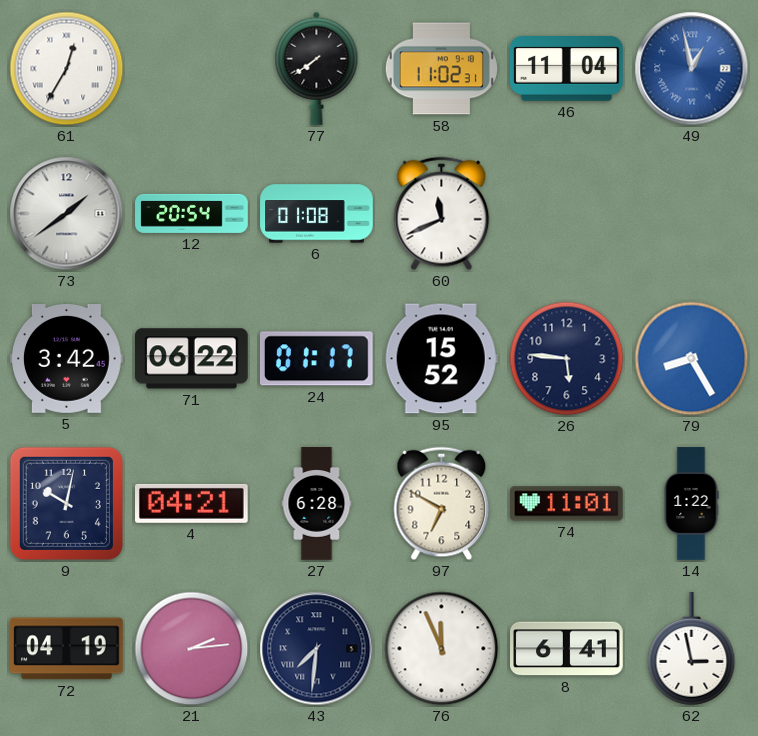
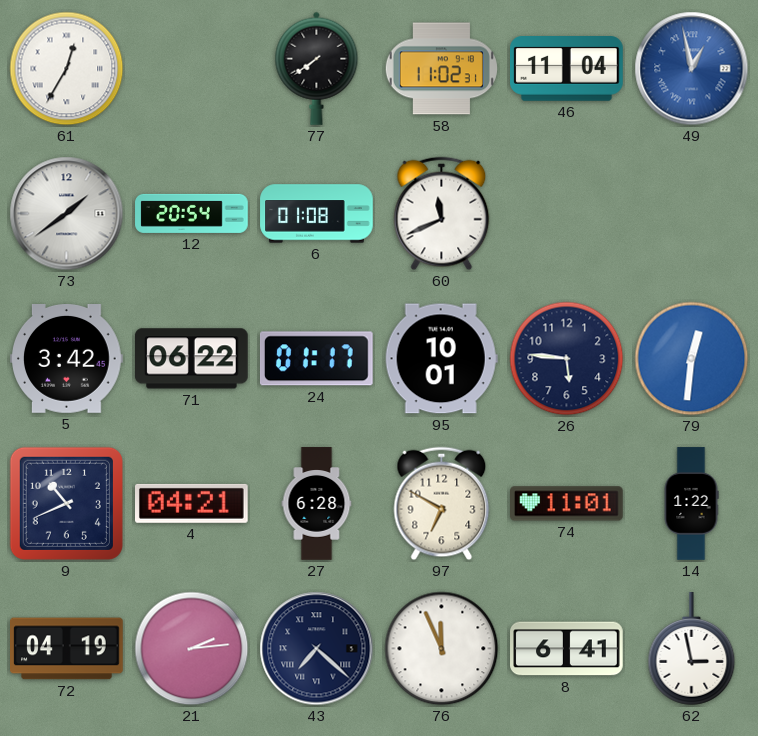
95: 15:52 -> 10:01 (441, 359)
79: 8:25 -> 12:31 (692, 359)
9: 10:02 -> 10:41 (66, 503)
43: 7:31 -> 7:22 (317, 649)
